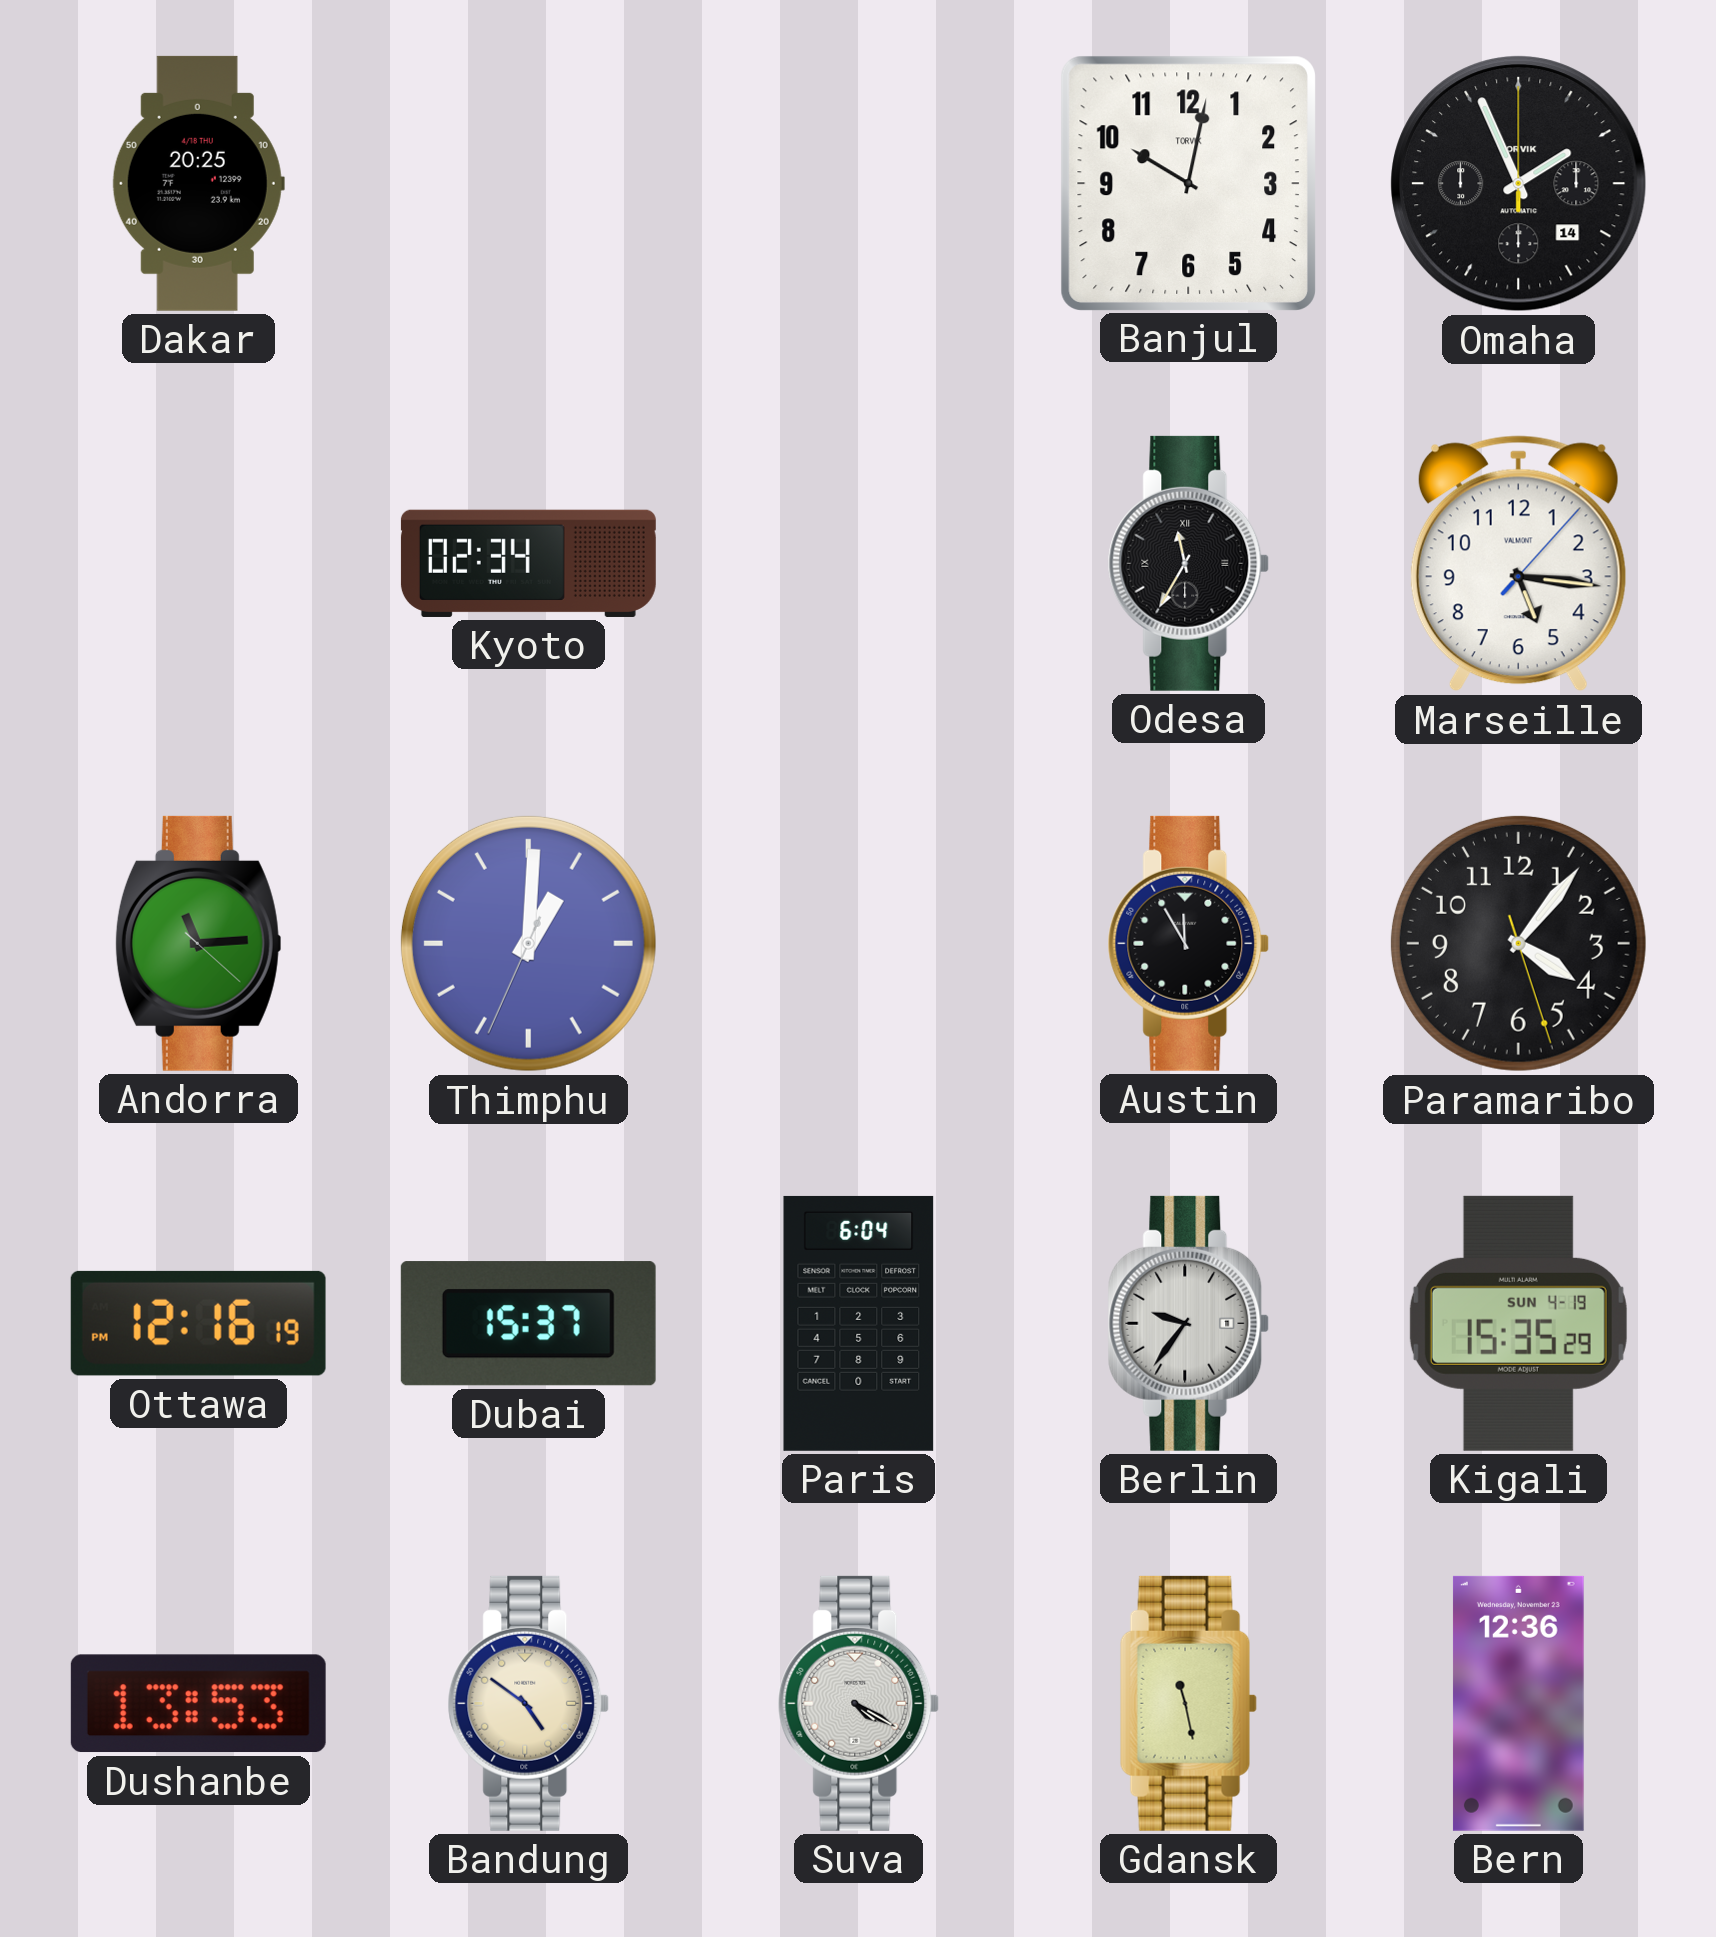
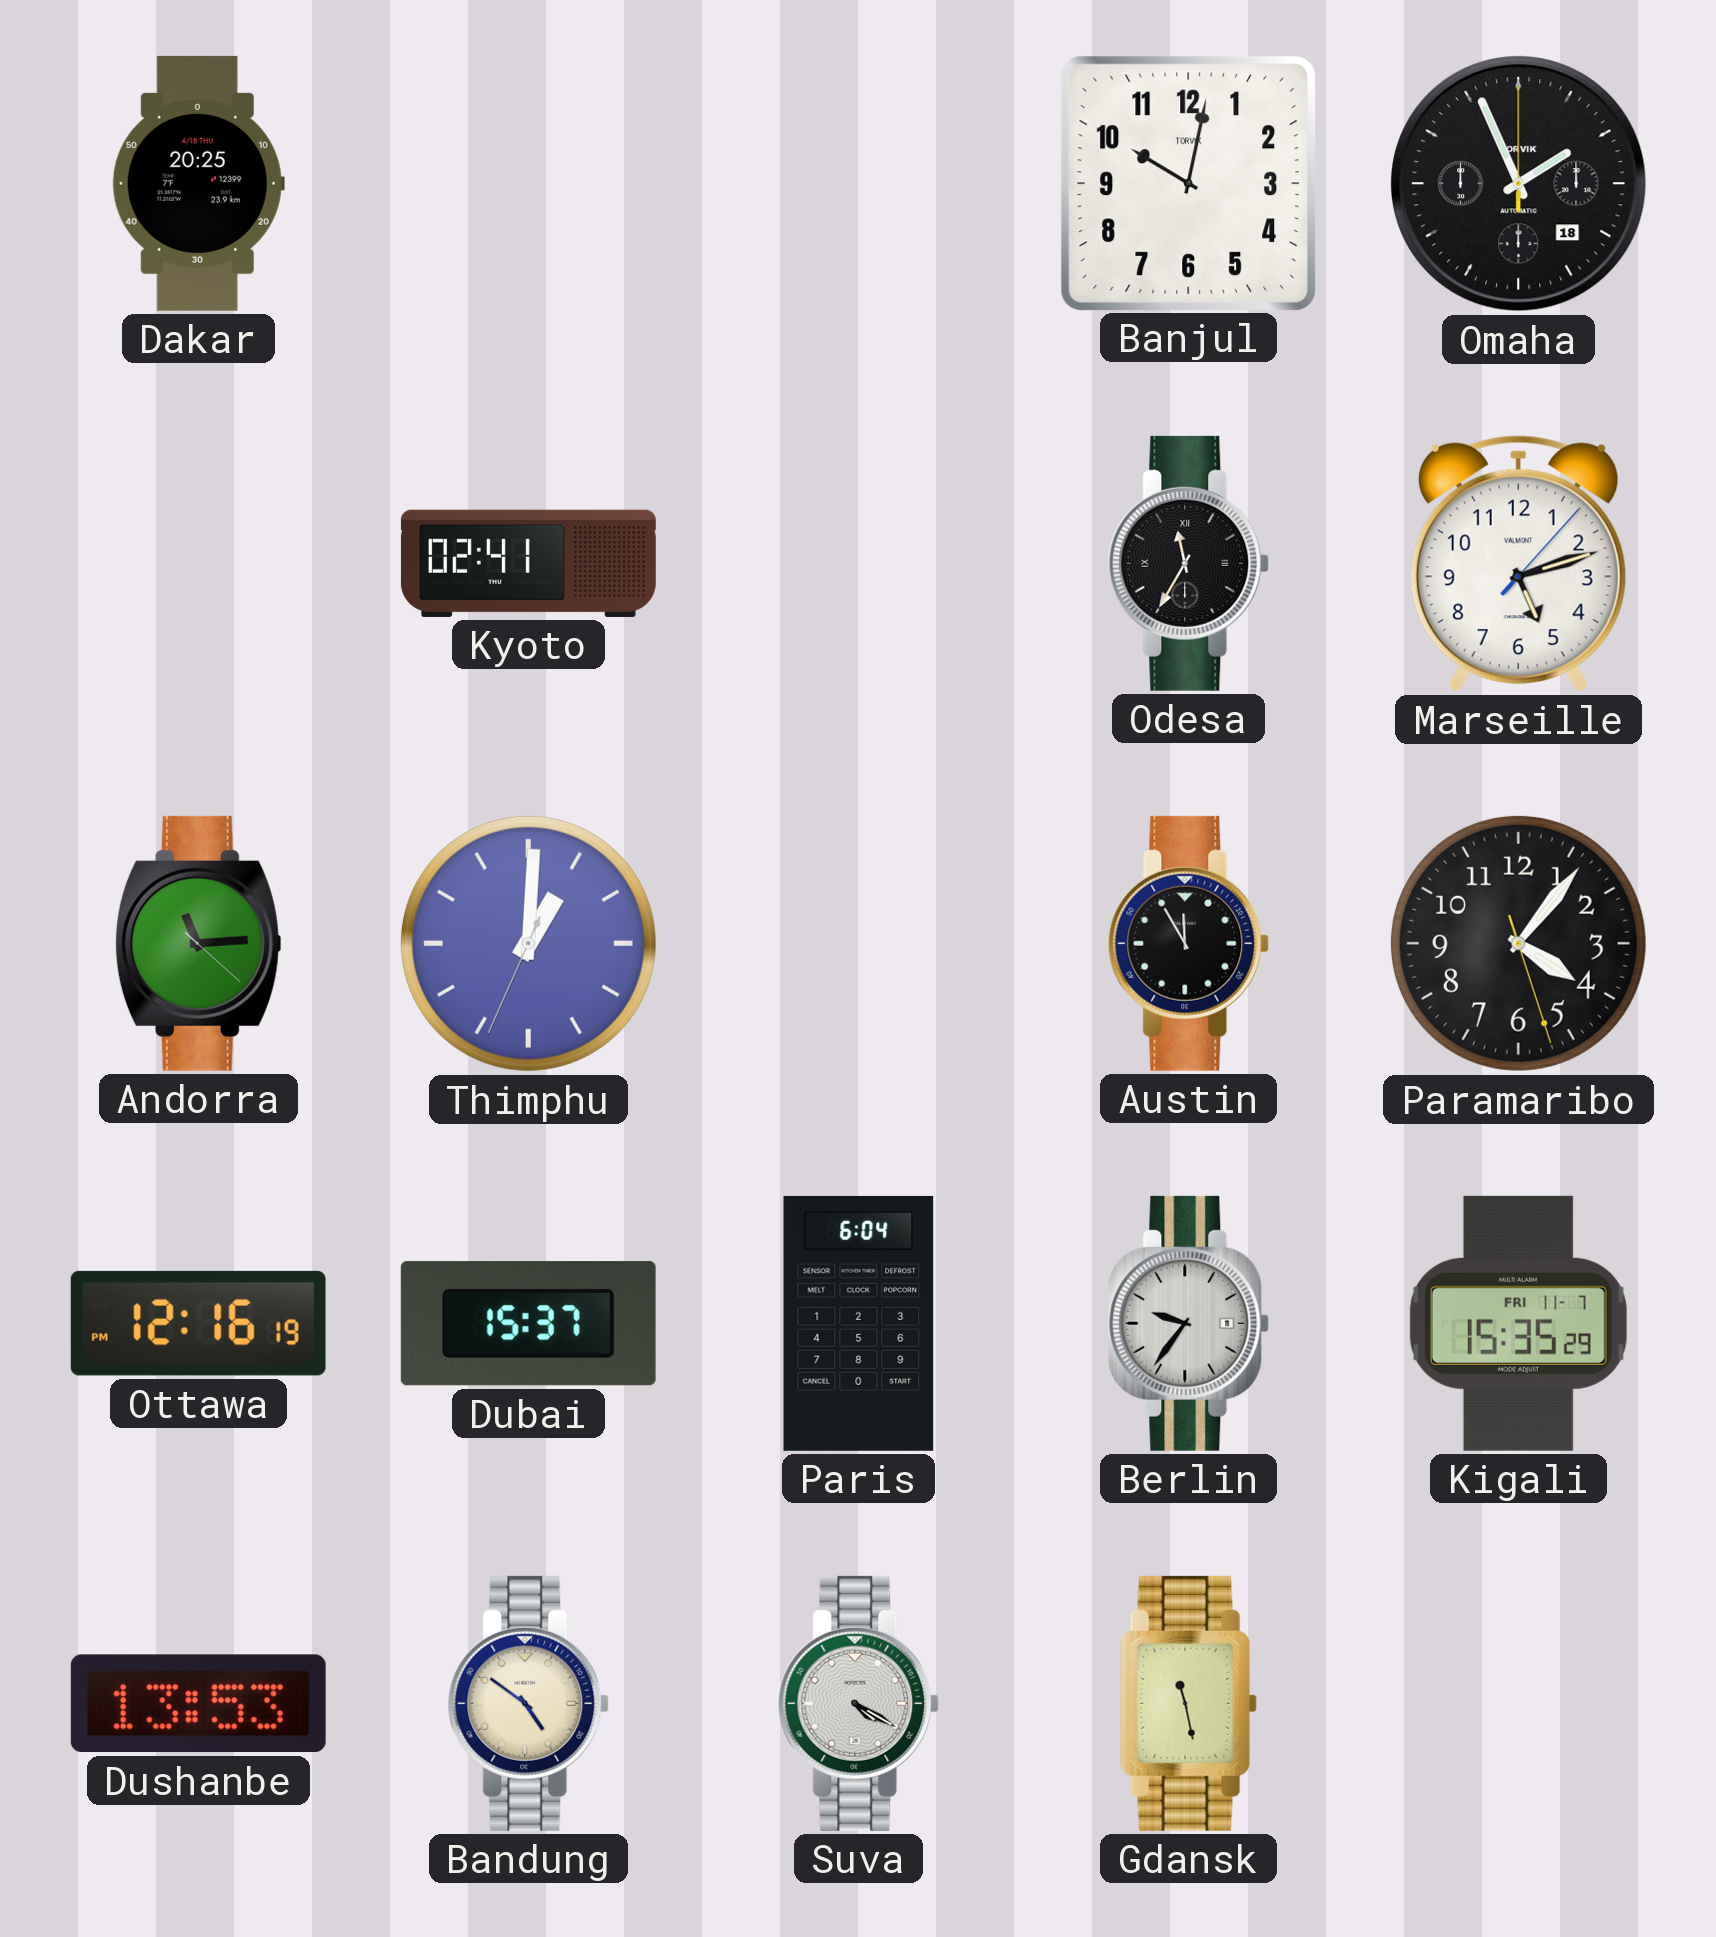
Omaha date: 14 -> 18 (1519, 184)
Kyoto: 02:34 -> 02:41 (528, 563)
Marseille: 5:16 -> 5:12 (1518, 564)
Kigali date: SUN 4-19 -> FRI 11-7 (1518, 1323)
Bern: 12:36 -> none (1518, 1703)
